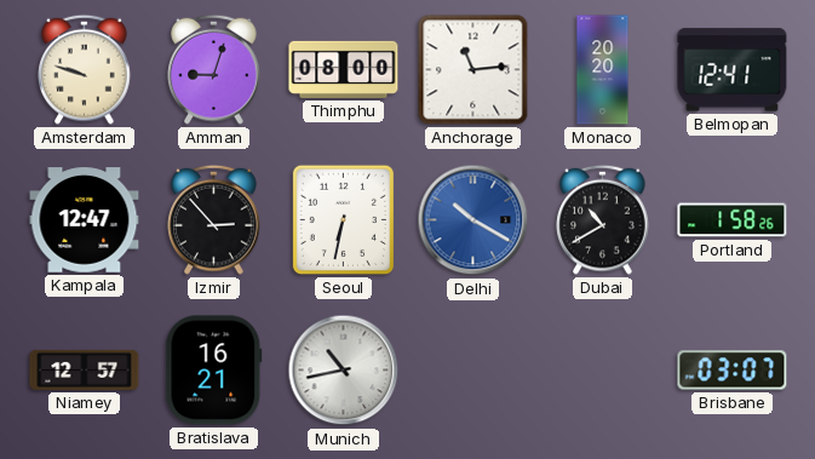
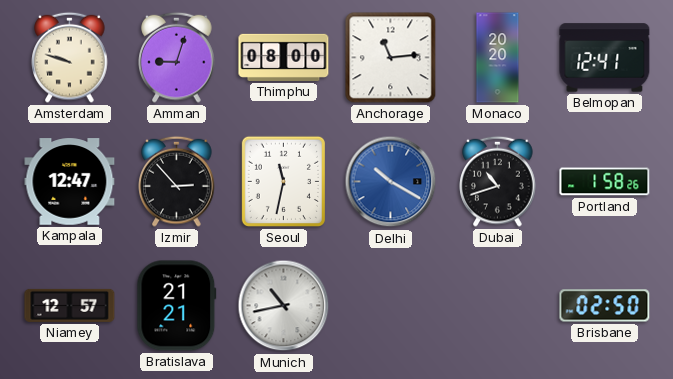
Seoul: 6:32 -> 11:32 (283, 181)
Dubai: 10:40 -> 10:42 (498, 181)
Bratislava: 16:21 -> 21:21 (177, 306)
Brisbane: 03:07 -> 02:50 (605, 306)
